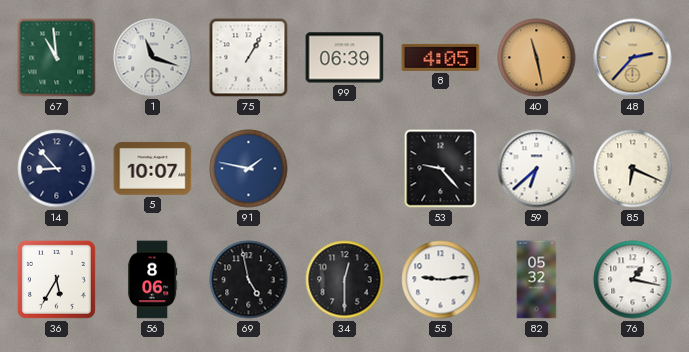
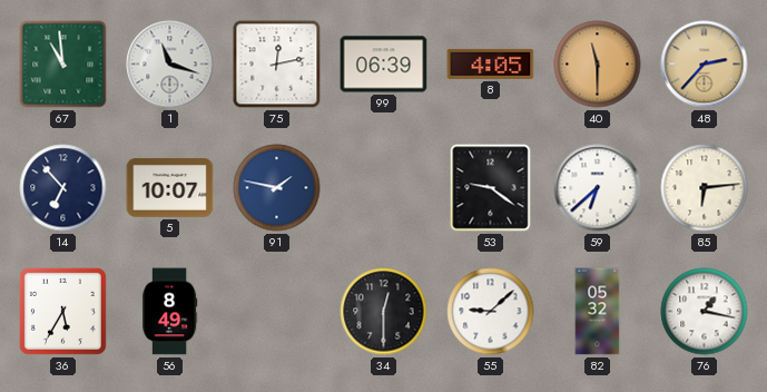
75: 1:05 -> 12:13 (277, 65)
40: 11:28 -> 11:30 (598, 65)
14: 8:53 -> 6:53 (63, 188)
53: 9:23 -> 9:21 (491, 188)
85: 6:19 -> 6:14 (705, 188)
56: 8:06 -> 8:49 (169, 312)
69: 4:58 -> none (249, 280)
55: 9:14 -> 9:08 (491, 312)
